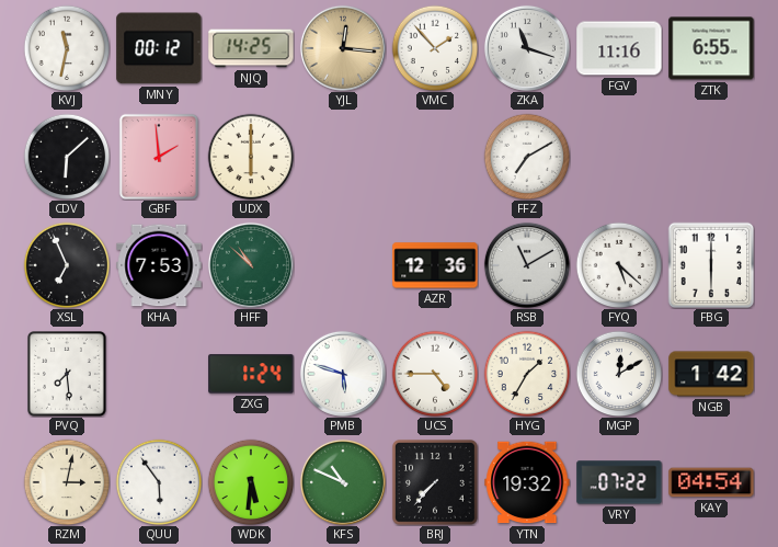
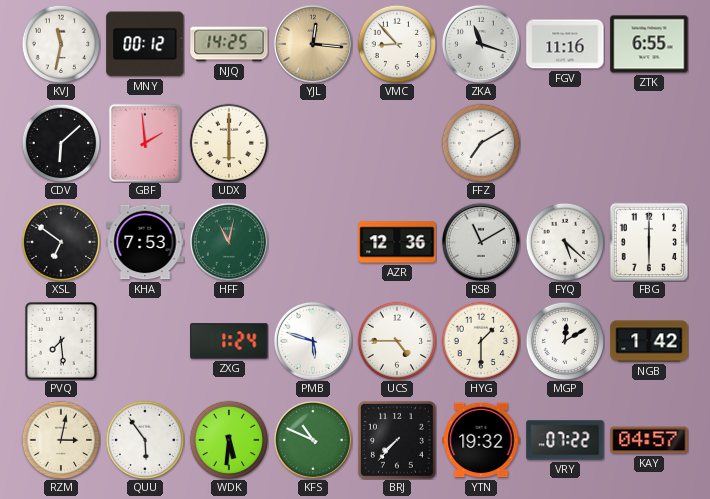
VMC: 1:53 -> 8:53 (397, 44)
XSL: 6:56 -> 6:51 (61, 242)
HFF: 10:52 -> 11:02 (229, 242)
HYG: 1:35 -> 1:30 (481, 341)
KAY: 04:54 -> 04:57 (649, 440)
